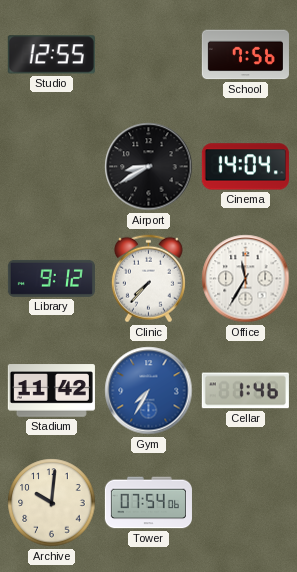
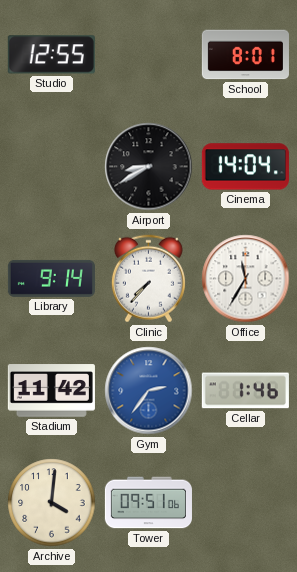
School: 7:56 -> 8:01 (245, 55)
Library: 9:12 -> 9:14 (51, 278)
Gym: 7:35 -> 2:36 (149, 391)
Archive: 10:01 -> 4:01 (52, 503)
Tower: 07:54 -> 09:51 (148, 503)
